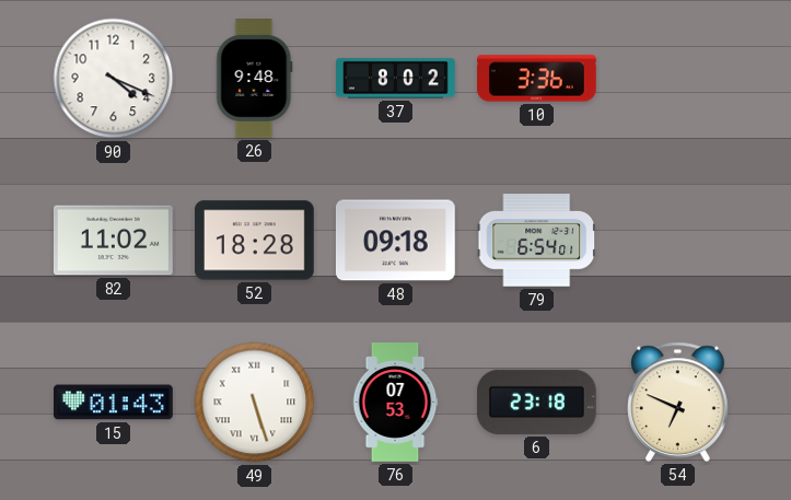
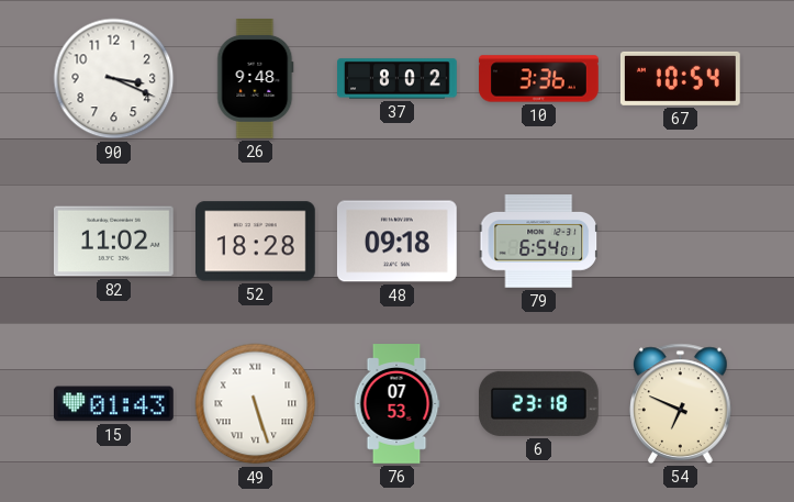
90: 4:19 -> 3:19 (114, 79)
67: none -> 10:54 (680, 78)
